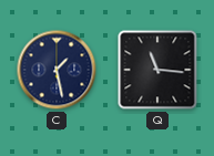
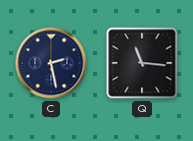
C: 1:28 -> 2:28 (51, 63)
